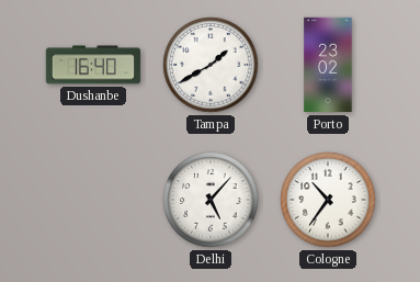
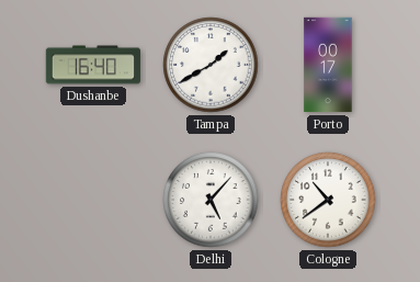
Porto: 23:02 -> 00:17 (328, 65)
Cologne: 10:36 -> 10:39 (328, 200)
